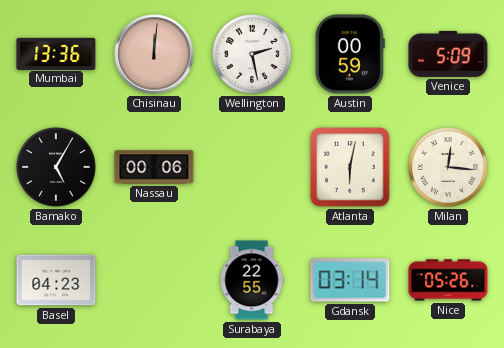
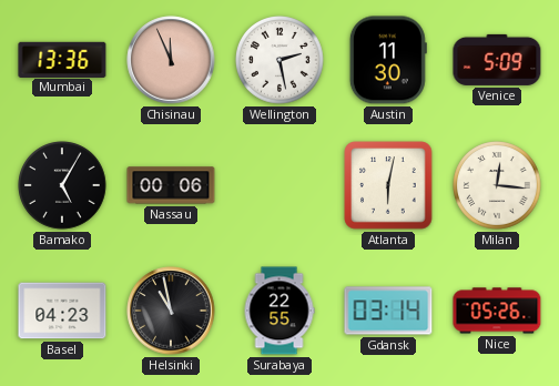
Chisinau: 12:01 -> 11:56 (171, 60)
Austin: 00:59 -> 11:30 (388, 60)
Helsinki: none -> 10:58 (171, 311)
